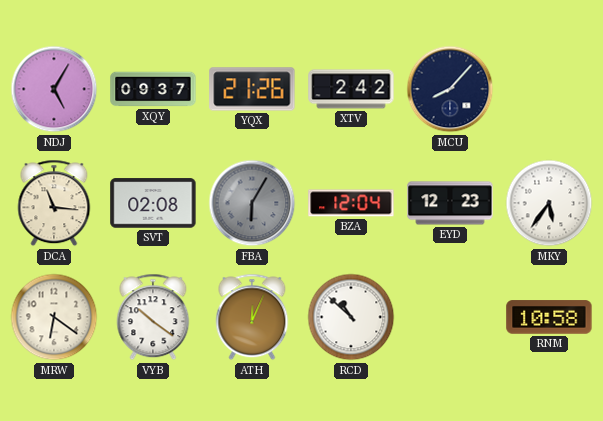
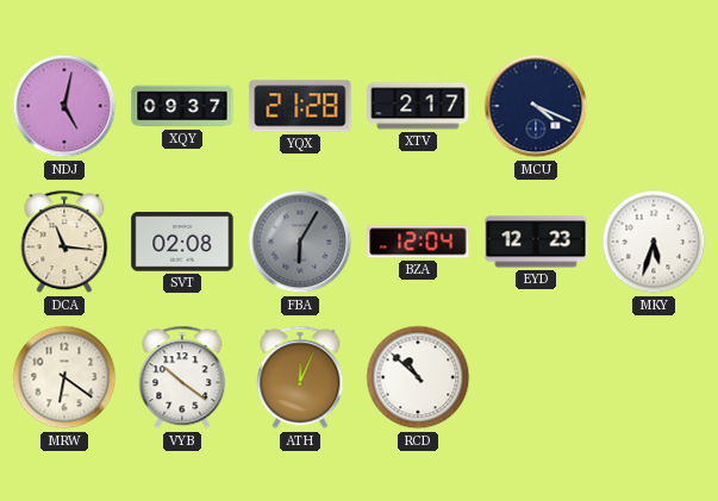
NDJ: 5:05 -> 5:02 (64, 106)
YQX: 21:26 -> 21:28 (300, 106)
XTV: 2:42 -> 2:17 (418, 106)
MCU: 8:07 -> 4:19 (536, 106)
MKY: 5:36 -> 5:33 (654, 242)
RNM: 10:58 -> none (549, 317)
